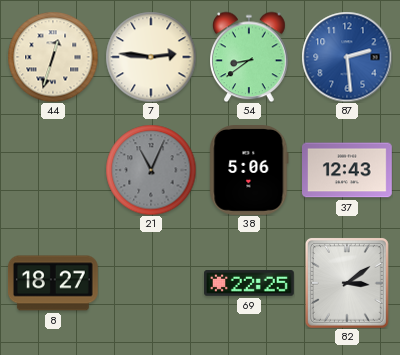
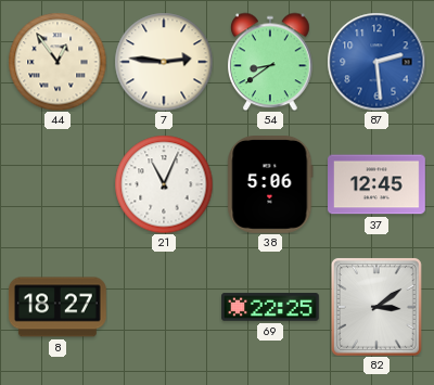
44: 12:33 -> 12:54 (58, 62)
21 dial: grey -> white (164, 184)
37: 12:43 -> 12:45 (378, 184)
